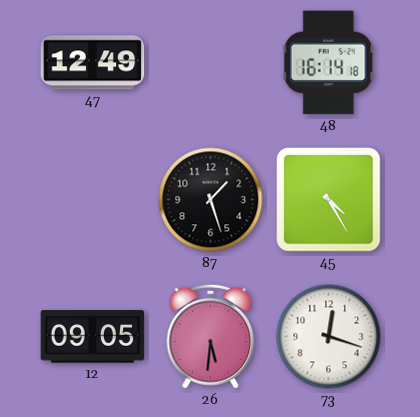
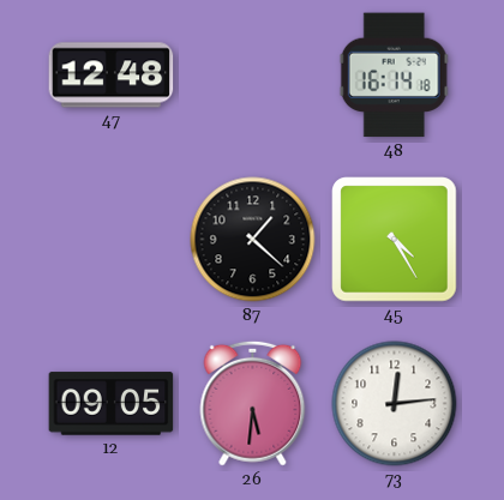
47: 12:49 -> 12:48 (112, 76)
87: 1:27 -> 1:22 (253, 240)
73: 12:18 -> 12:14 (395, 404)
